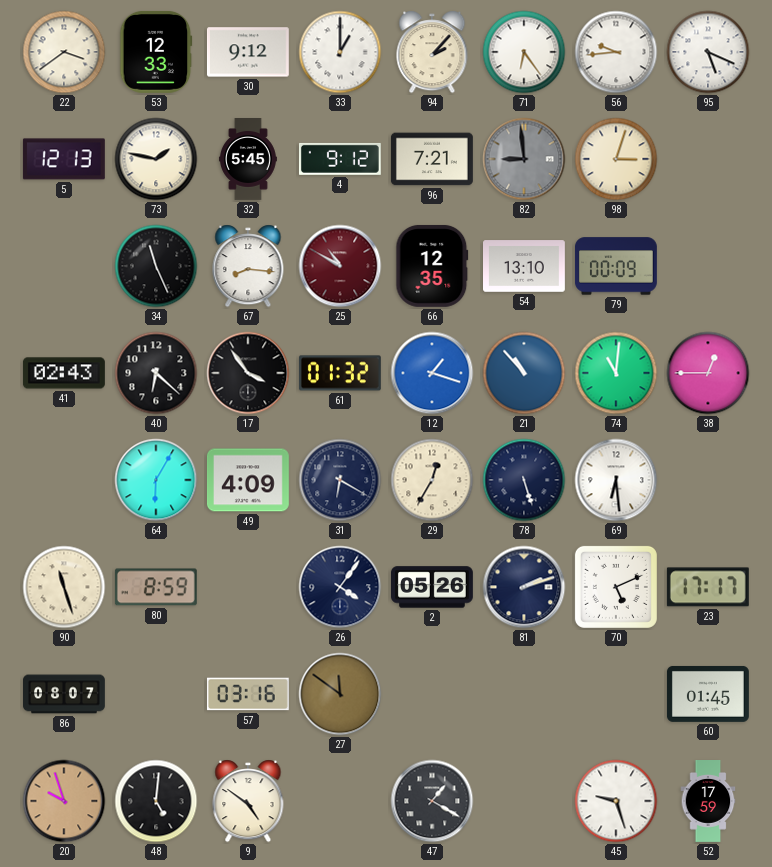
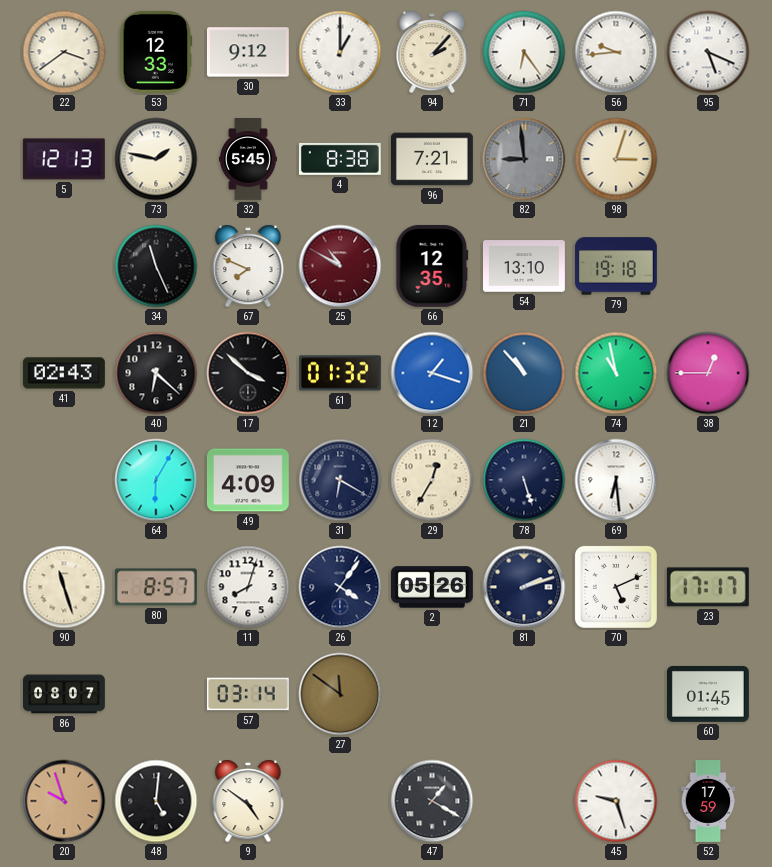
4: 9:12 -> 8:38 (340, 159)
67: 8:16 -> 7:49 (248, 266)
79: 00:09 -> 19:18 (617, 266)
17: 3:54 -> 3:52 (248, 373)
74: 11:01 -> 10:58 (616, 373)
80: 8:59 -> 8:57 (156, 587)
11: none -> 8:03 (248, 587)
57: 03:16 -> 03:14 (248, 694)
